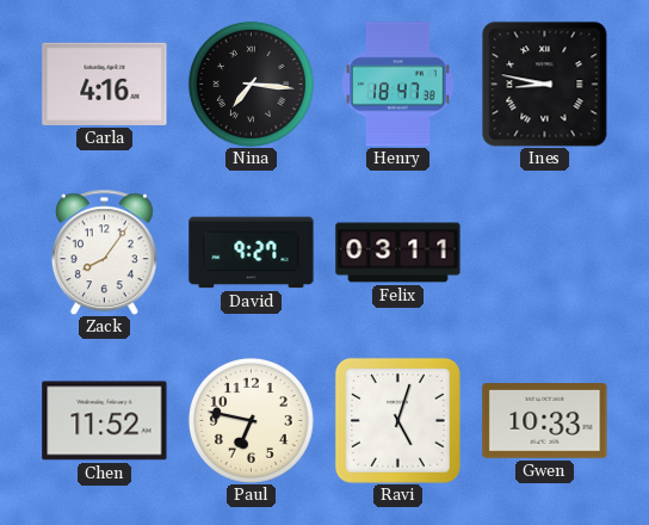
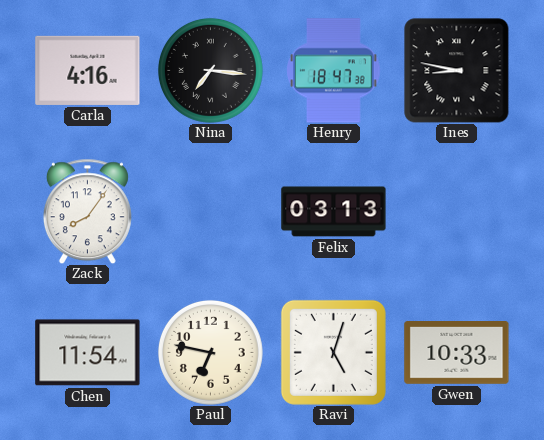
David: 9:27 -> none (252, 253)
Felix: 03:11 -> 03:13 (334, 212)
Chen: 11:52 -> 11:54 (88, 353)
